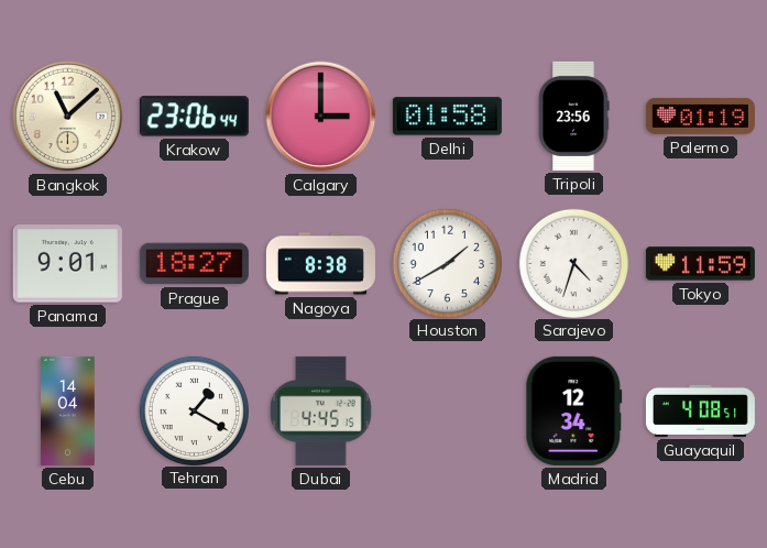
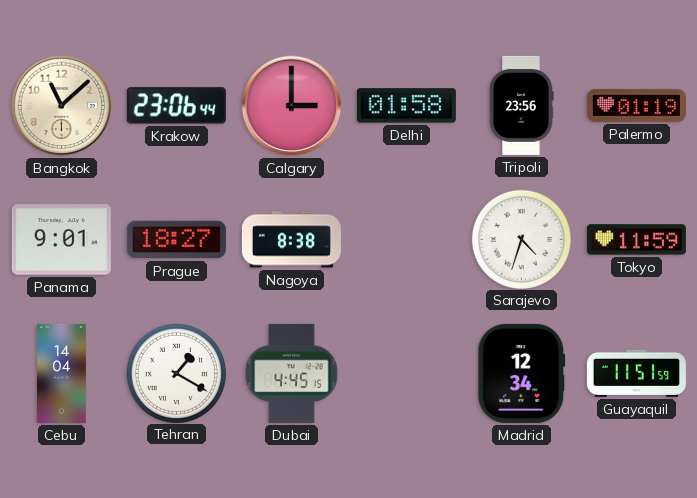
Houston: 1:40 -> none (447, 263)
Guayaquil: 4:08 -> 11:51 (636, 373)
